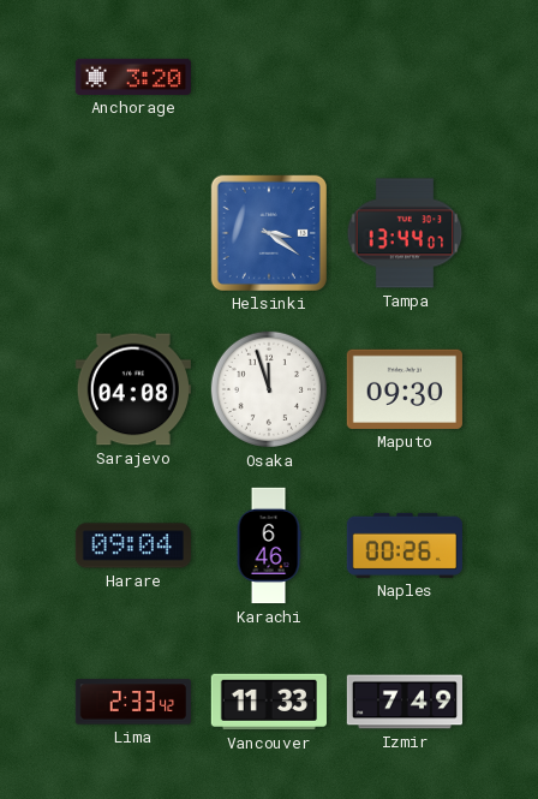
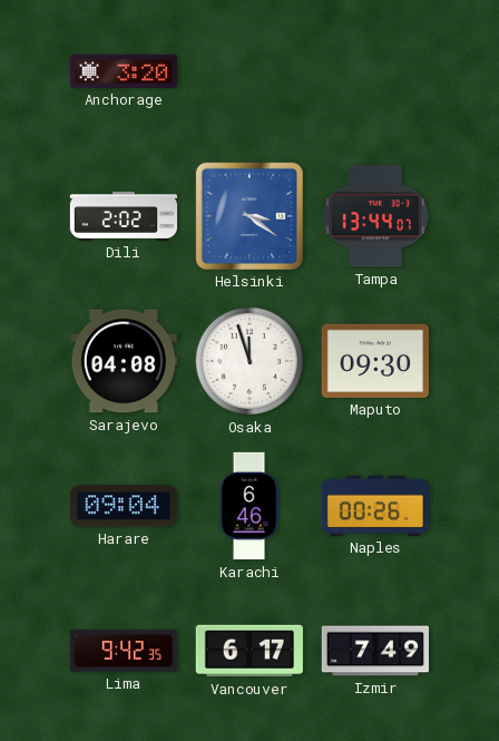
Dili: none -> 2:02 (124, 217)
Lima: 2:33 -> 9:42 (123, 651)
Vancouver: 11:33 -> 6:17 (250, 651)
